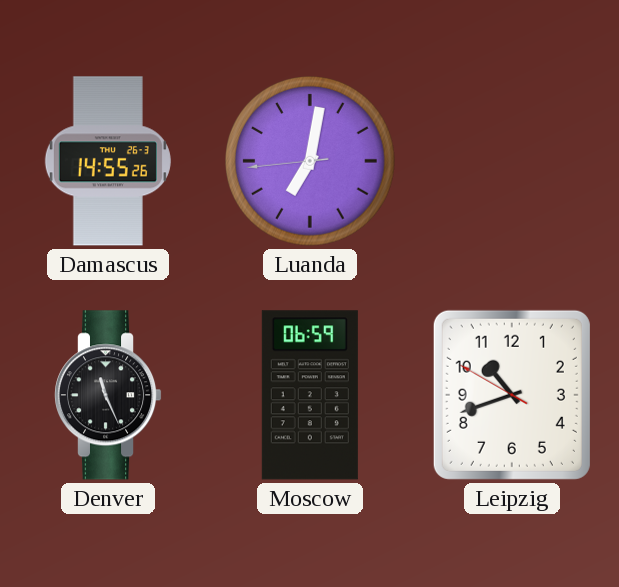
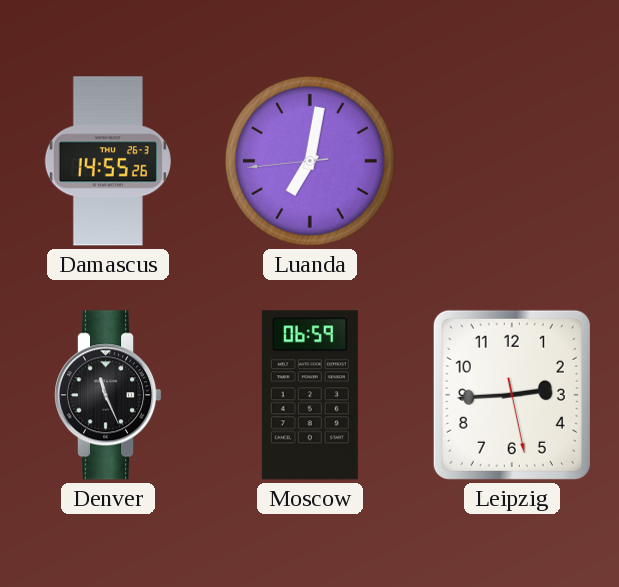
Leipzig: 10:41 -> 2:44 (512, 395)
